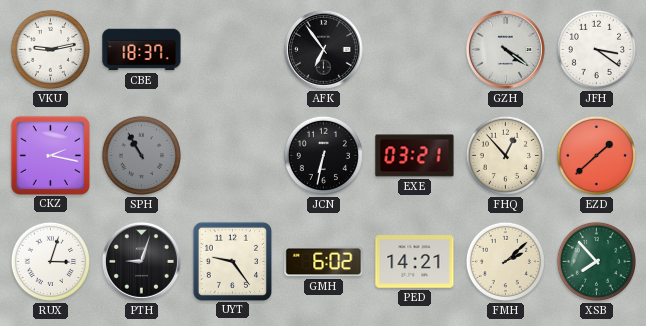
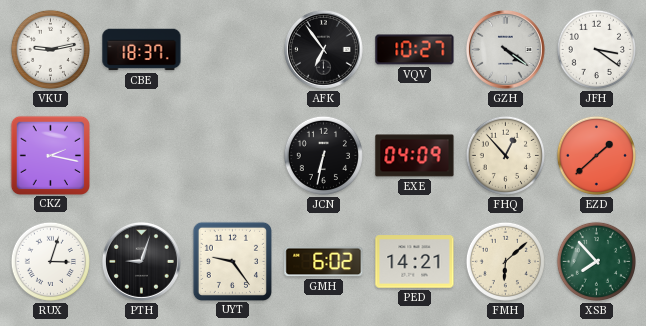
VQV: none -> 10:27 (415, 50)
SPH: 10:55 -> none (141, 155)
EXE: 03:21 -> 04:09 (415, 156)
FMH: 2:08 -> 6:08 (505, 261)
